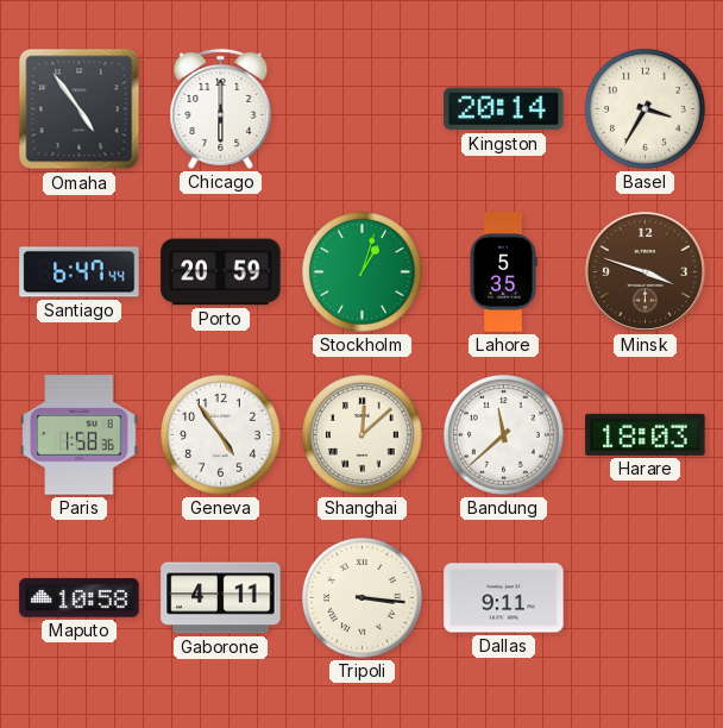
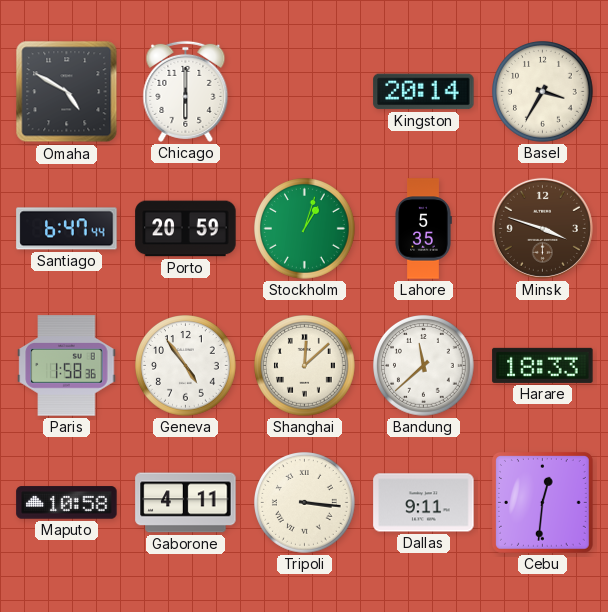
Omaha: 4:54 -> 4:50 (67, 92)
Harare: 18:03 -> 18:33 (543, 365)
Cebu: none -> 12:31 (542, 502)
